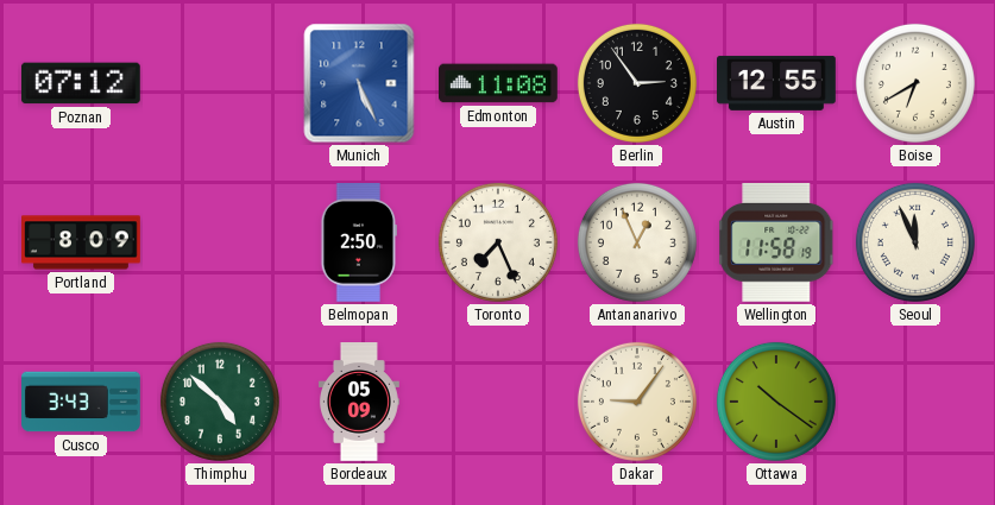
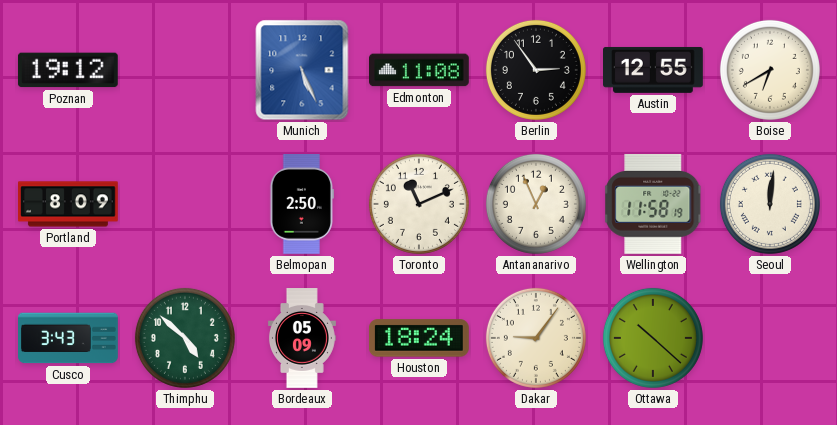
Poznan: 07:12 -> 19:12 (68, 70)
Toronto: 7:26 -> 11:11 (419, 204)
Seoul: 11:56 -> 12:01 (770, 204)
Houston: none -> 18:24 (419, 338)
Ottawa: 10:21 -> 10:22 (653, 338)
